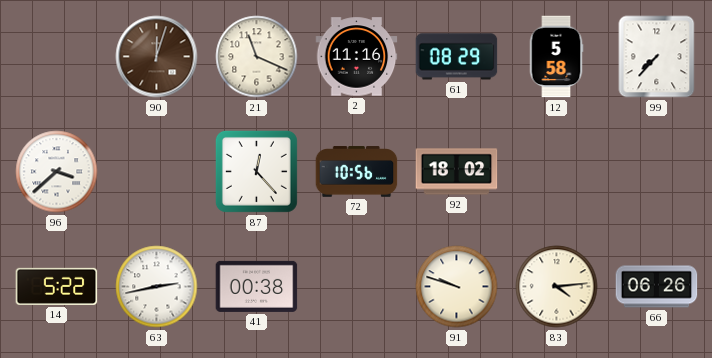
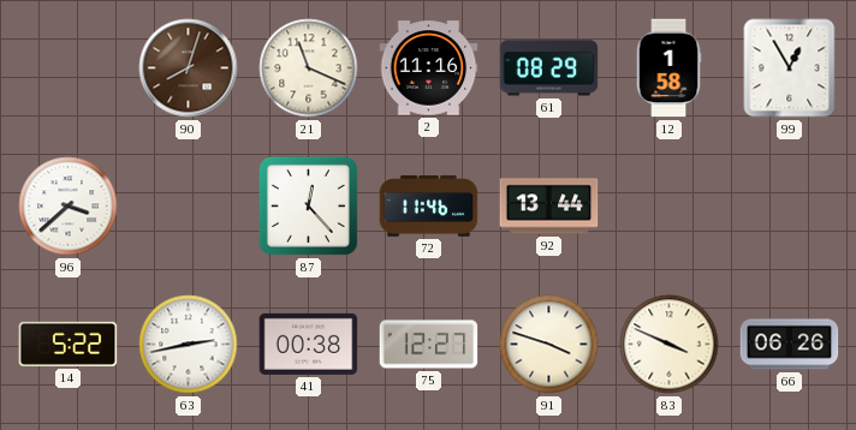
90: 12:03 -> 8:03 (189, 68)
12: 5:58 -> 1:58 (668, 68)
99: 7:37 -> 12:55 (790, 68)
72: 10:56 -> 11:46 (429, 207)
92: 18:02 -> 13:44 (549, 207)
75: none -> 12:27 (429, 345)
91: 9:48 -> 3:48 (549, 345)
83: 4:14 -> 3:49 (670, 345)
